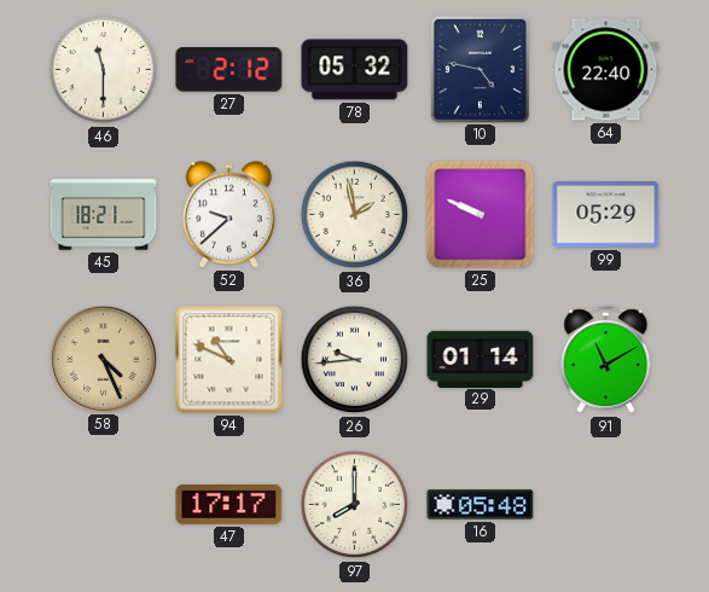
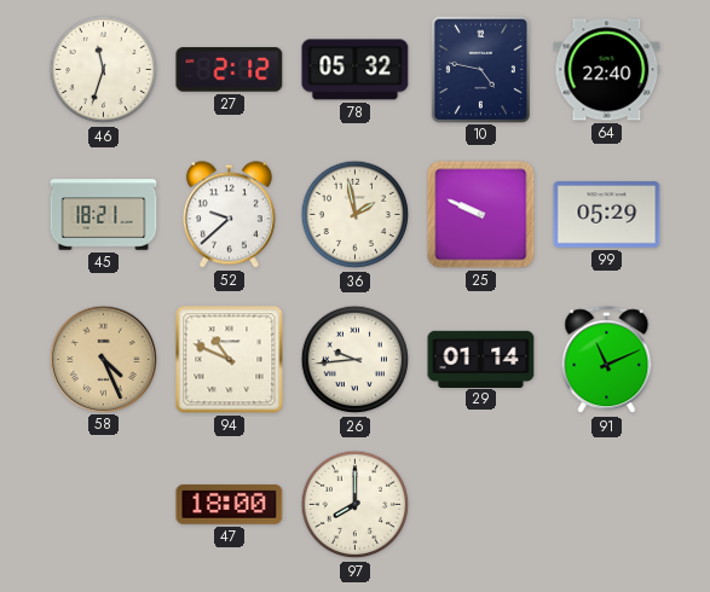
46: 11:30 -> 11:33 (104, 70)
91: 11:10 -> 11:11 (607, 360)
47: 17:17 -> 18:00 (230, 505)
16: 05:48 -> none (481, 505)
